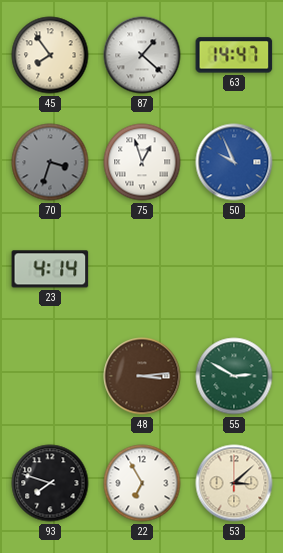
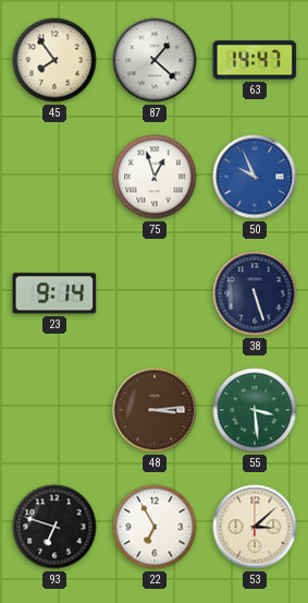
70: 3:33 -> none (50, 162)
23: 4:14 -> 9:14 (54, 293)
38: none -> 5:27 (255, 293)
55: 2:50 -> 3:29 (255, 410)
93: 7:48 -> 6:48 (54, 527)
